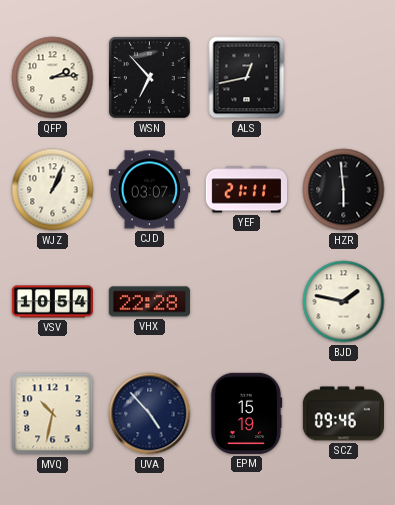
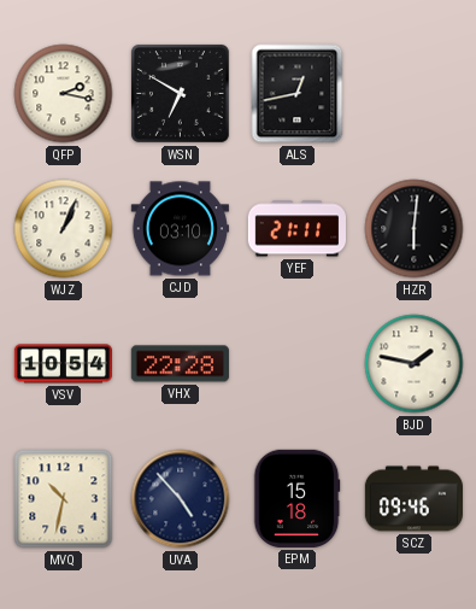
QFP: 2:14 -> 2:17 (64, 94)
WSN: 6:53 -> 6:50 (180, 93)
CJD: 03:07 -> 03:10 (180, 229)
HZR: 5:59 -> 6:01 (415, 229)
EPM: 15:19 -> 15:18 (296, 498)
